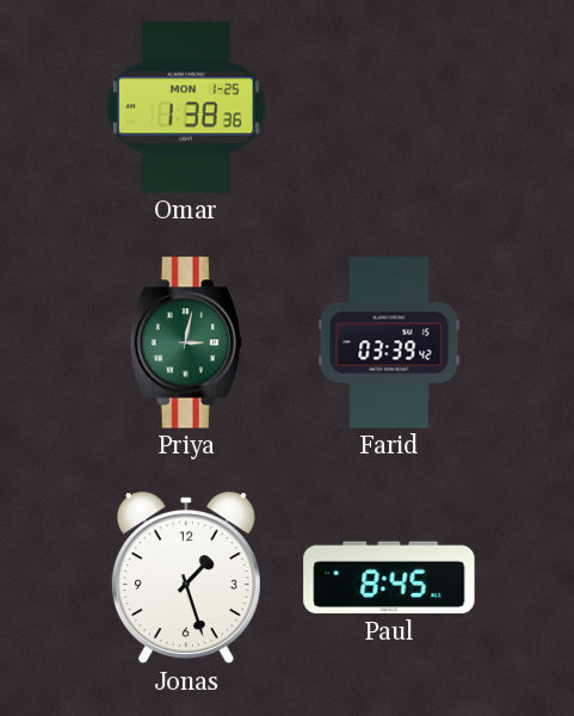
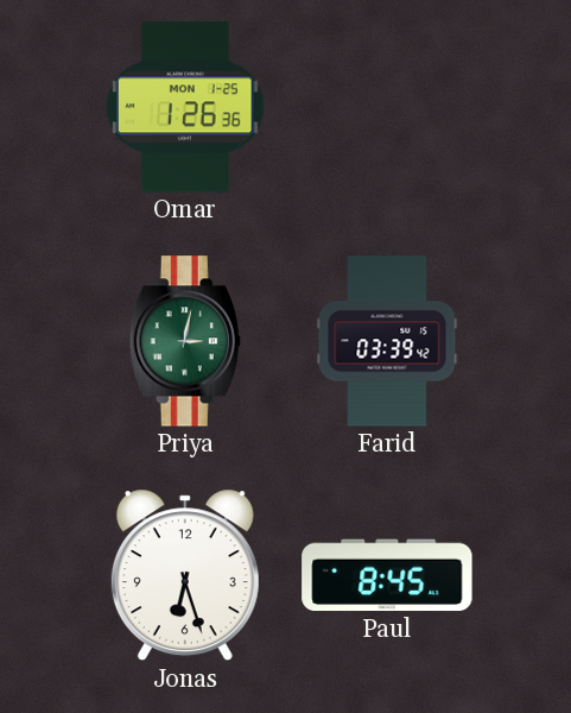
Omar: 1:38 -> 1:26 (185, 107)
Jonas: 1:27 -> 6:27 (185, 575)
